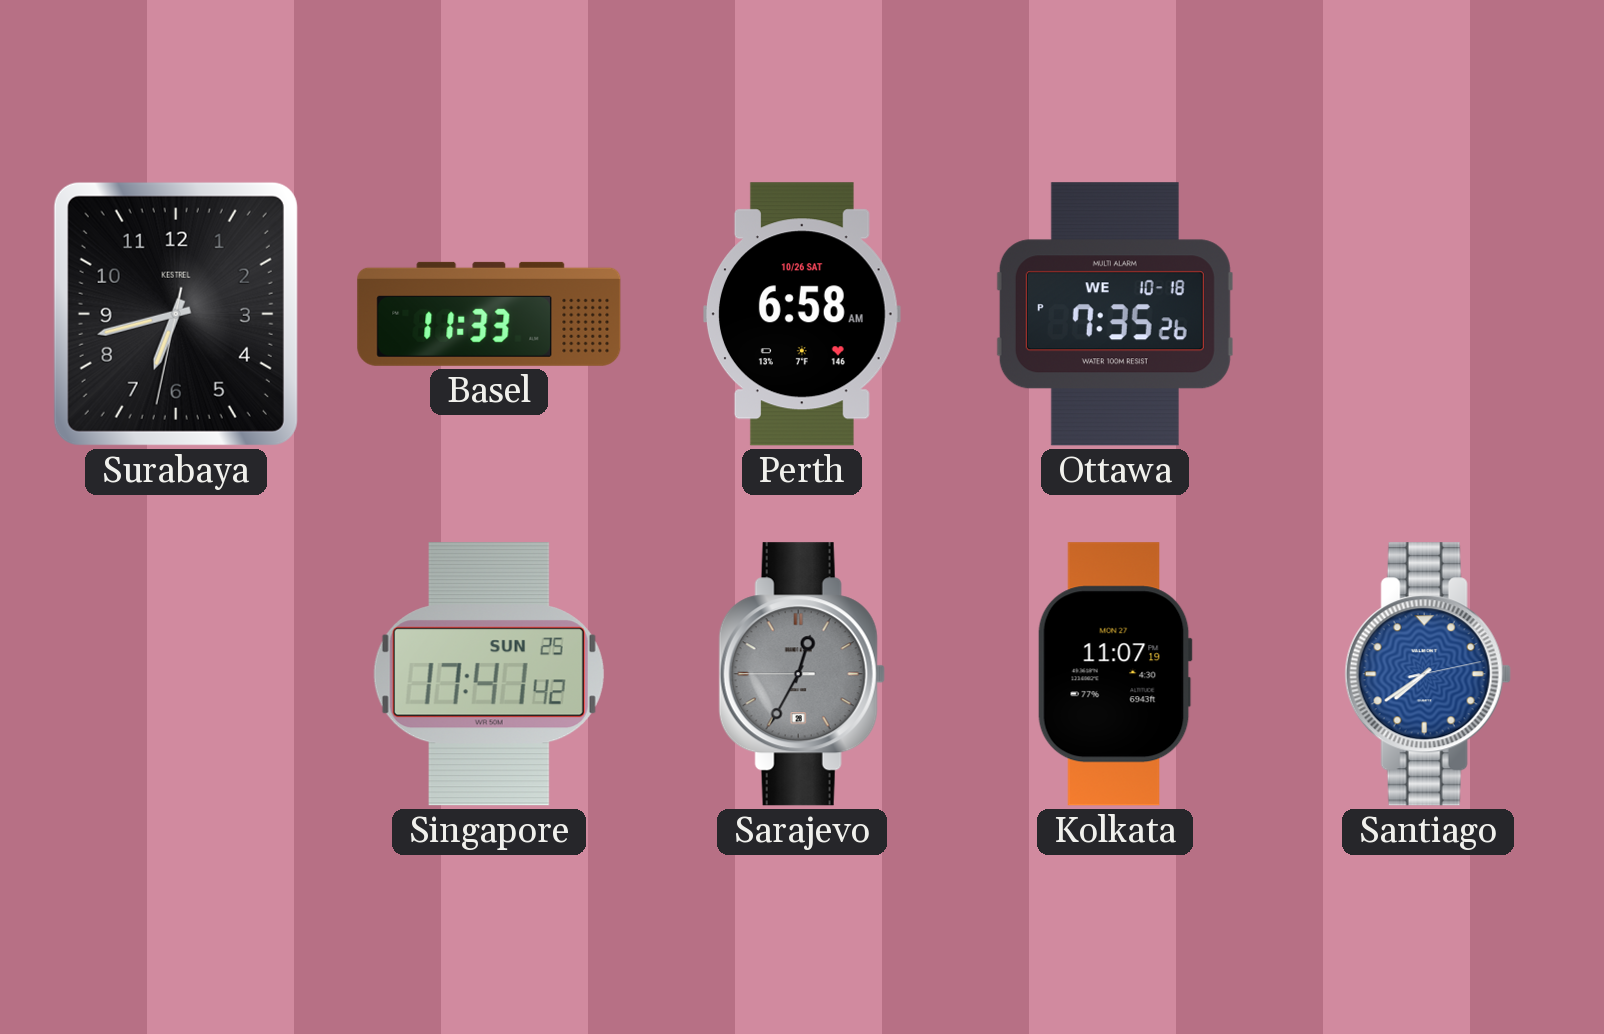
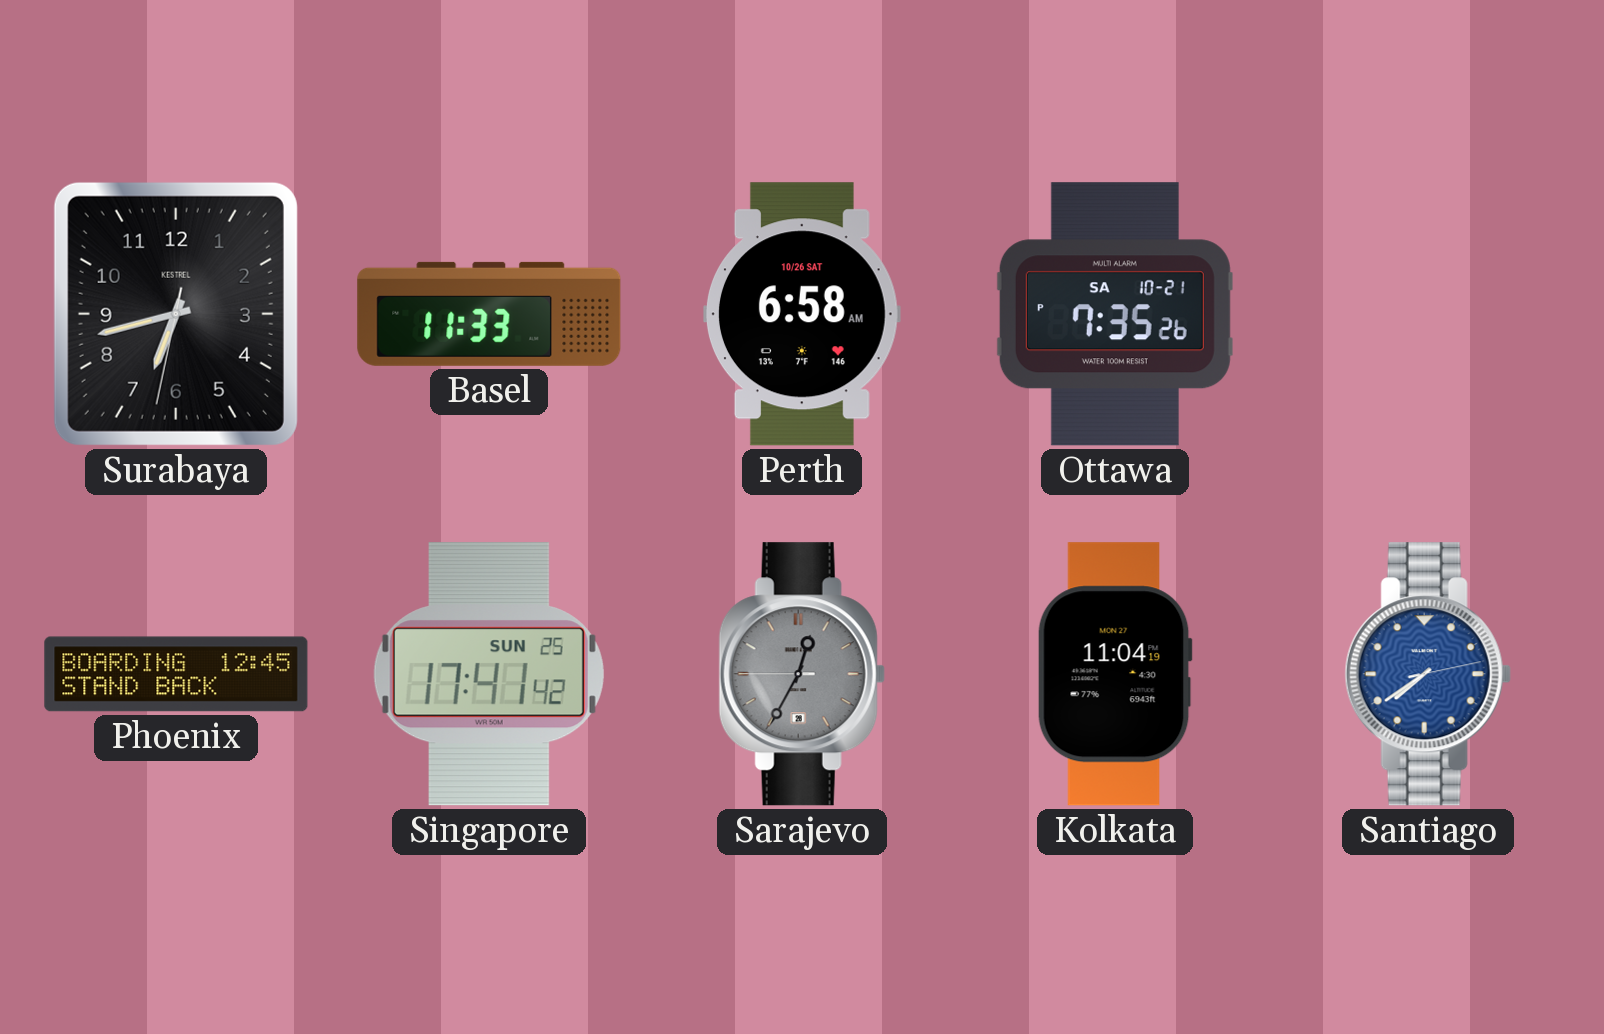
Ottawa date: WE 10-18 -> SA 10-21 (1115, 314)
Phoenix: none -> 12:45 (176, 674)
Kolkata: 11:07 -> 11:04 (1115, 674)
